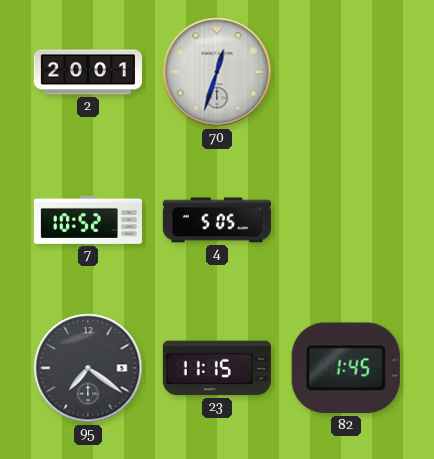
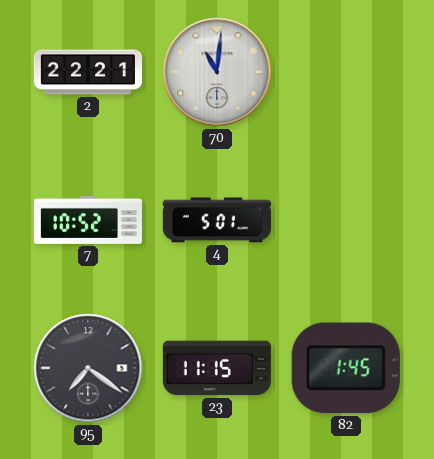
2: 20:01 -> 22:21 (87, 72)
70: 12:33 -> 11:01 (217, 72)
4: 5:05 -> 5:01 (217, 220)
